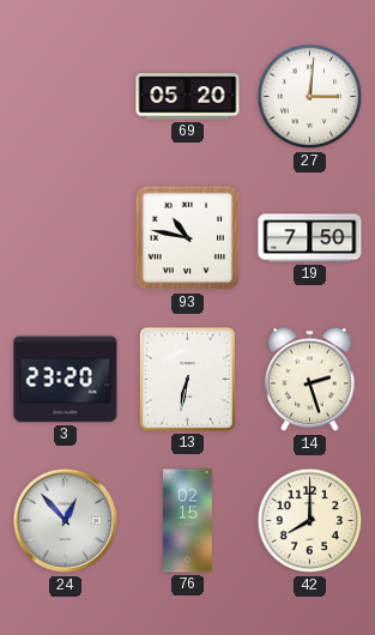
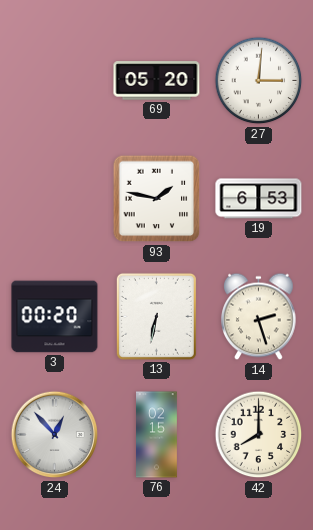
93: 10:47 -> 1:47 (157, 199)
19: 7:50 -> 6:53 (259, 199)
3: 23:20 -> 00:20 (55, 317)
